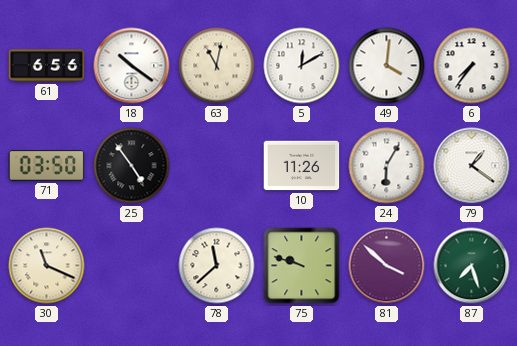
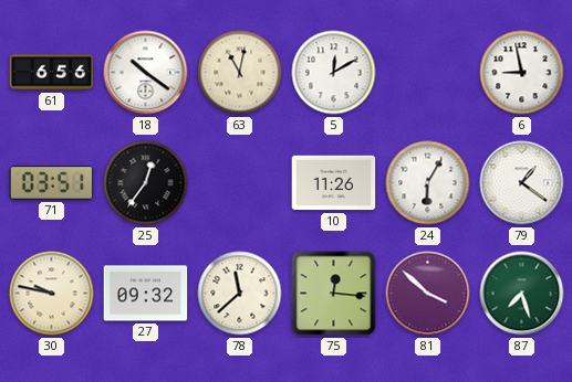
49: 4:01 -> none (387, 66)
6: 7:36 -> 8:58 (522, 73)
71: 03:50 -> 03:51 (52, 183)
25: 4:54 -> 12:36 (146, 183)
30: 11:19 -> 9:47 (52, 294)
27: none -> 09:32 (146, 294)
75: 9:48 -> 12:16 (334, 294)
